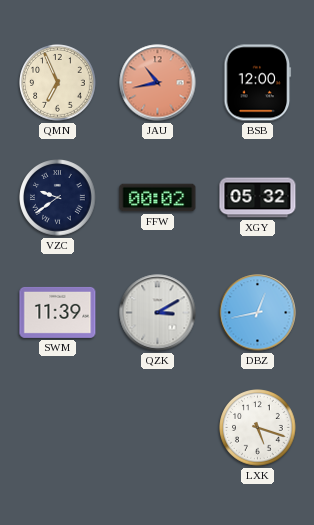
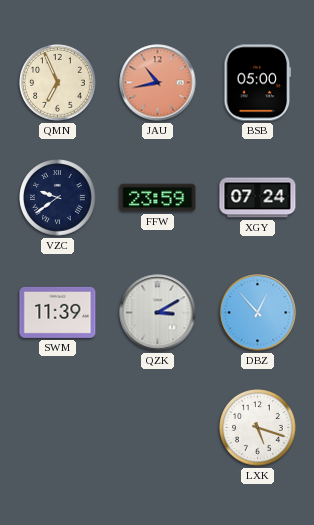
BSB: 12:00 -> 05:00 (258, 83)
FFW: 00:02 -> 23:59 (158, 198)
XGY: 05:32 -> 07:24 (258, 198)
DBZ: 12:43 -> 12:53 (258, 313)
